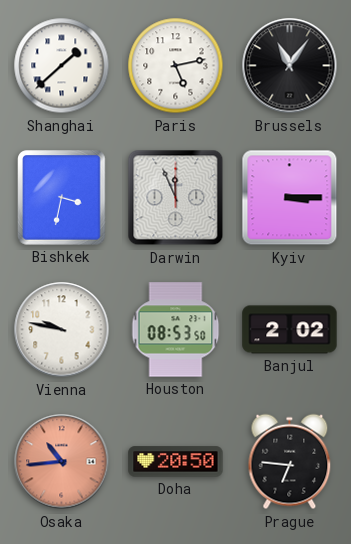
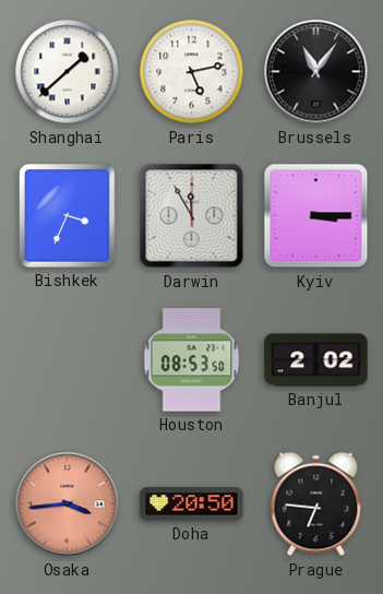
Bishkek: 3:32 -> 3:34 (68, 216)
Darwin: 11:56 -> 11:55 (192, 216)
Vienna: 9:47 -> none (62, 330)
Osaka: 10:44 -> 3:44 (68, 504)
